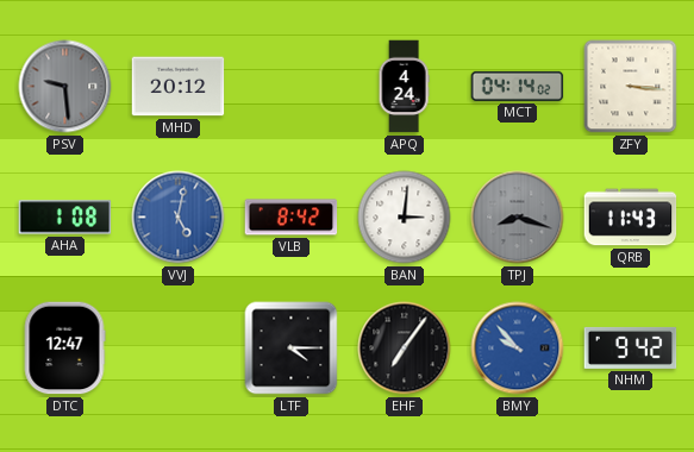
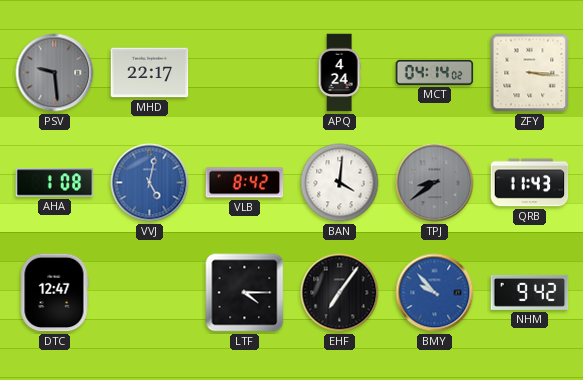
MHD: 20:12 -> 22:17 (150, 73)
BAN: 3:01 -> 4:01 (340, 183)
TPJ: 8:18 -> 8:39 (435, 183)
